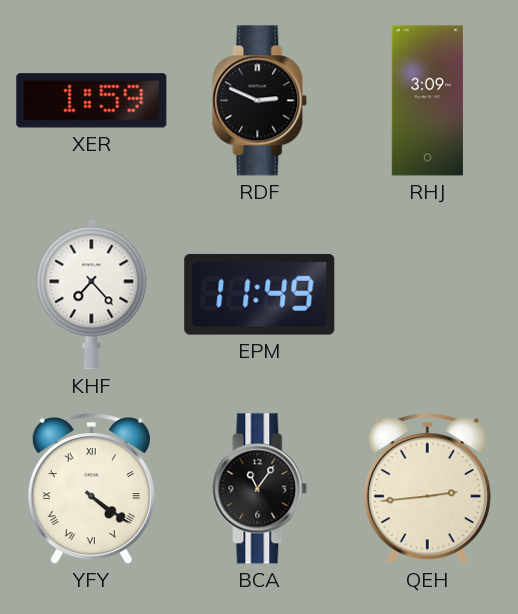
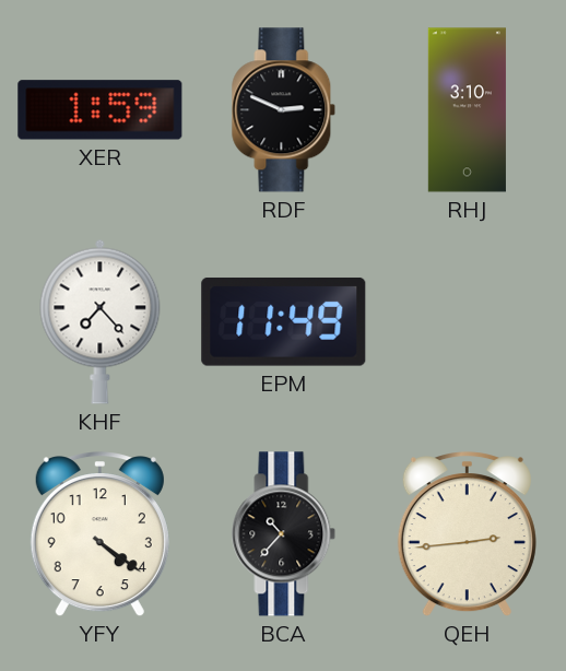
RHJ: 3:09 -> 3:10 (467, 110)
YFY numerals: Roman -> Arabic (99, 534)
BCA: 11:06 -> 10:37 (284, 534)
